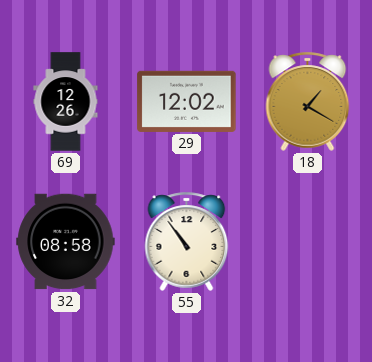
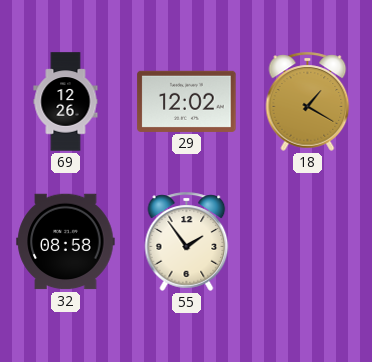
55: 10:54 -> 1:54 (187, 241)
